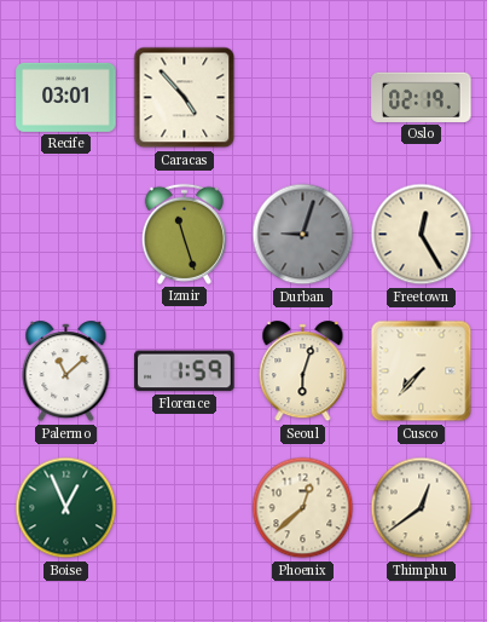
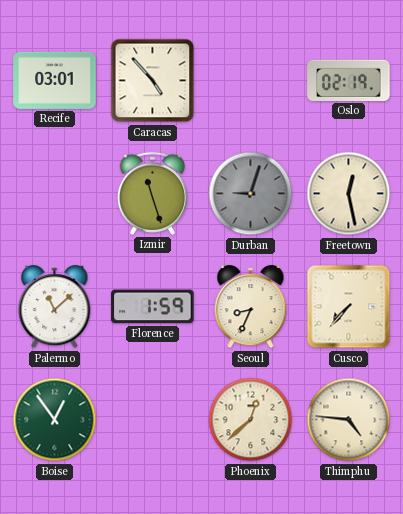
Freetown: 12:25 -> 12:28 (349, 194)
Seoul: 6:03 -> 8:34 (251, 307)
Boise: 12:56 -> 12:54 (55, 420)
Thimphu: 12:39 -> 4:46 (349, 420)
